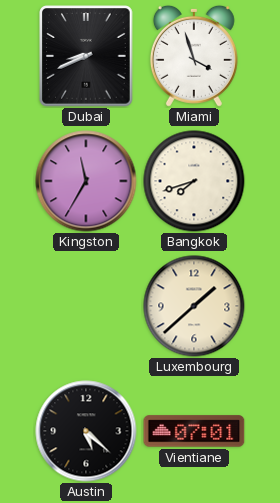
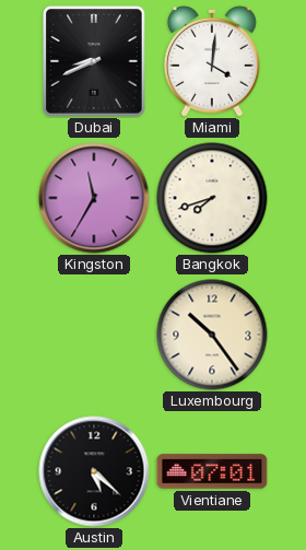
Miami: 3:57 -> 4:01 (212, 61)
Luxembourg: 1:38 -> 10:24 (212, 335)
